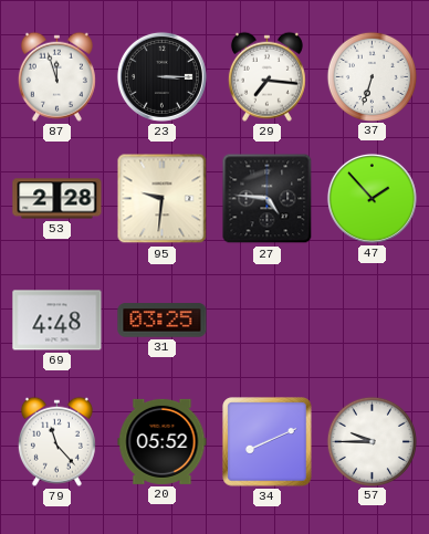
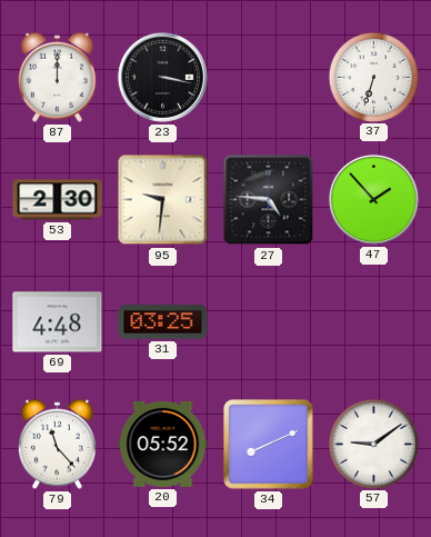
87: 11:57 -> 12:00 (57, 77)
23: 3:15 -> 3:17 (162, 77)
29: 7:16 -> none (266, 76)
53: 2:28 -> 2:30 (58, 200)
57: 9:45 -> 9:09 (373, 444)
